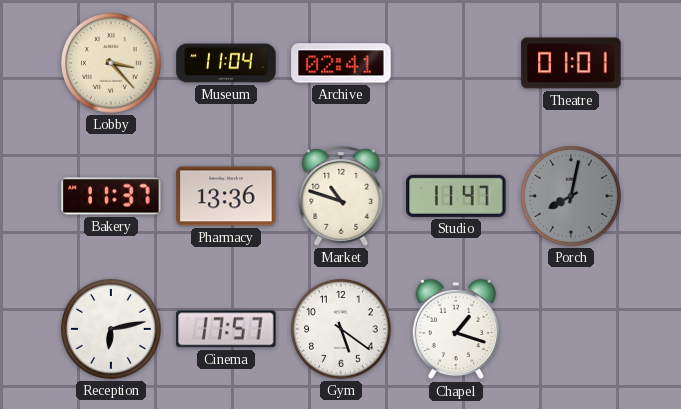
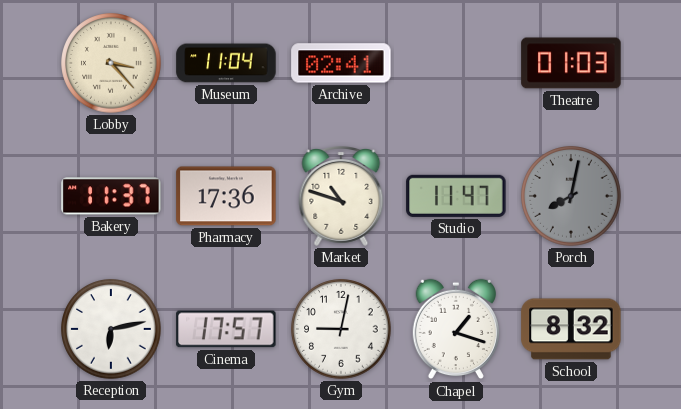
Theatre: 01:01 -> 01:03 (571, 63)
Pharmacy: 13:36 -> 17:36 (226, 196)
Gym: 5:21 -> 9:02 (341, 329)
School: none -> 8:32 (571, 329)
